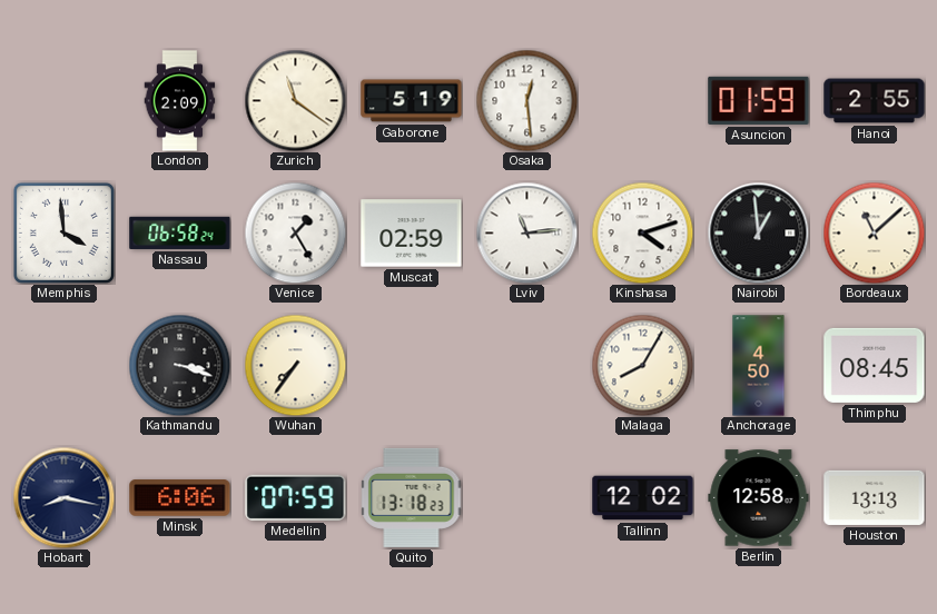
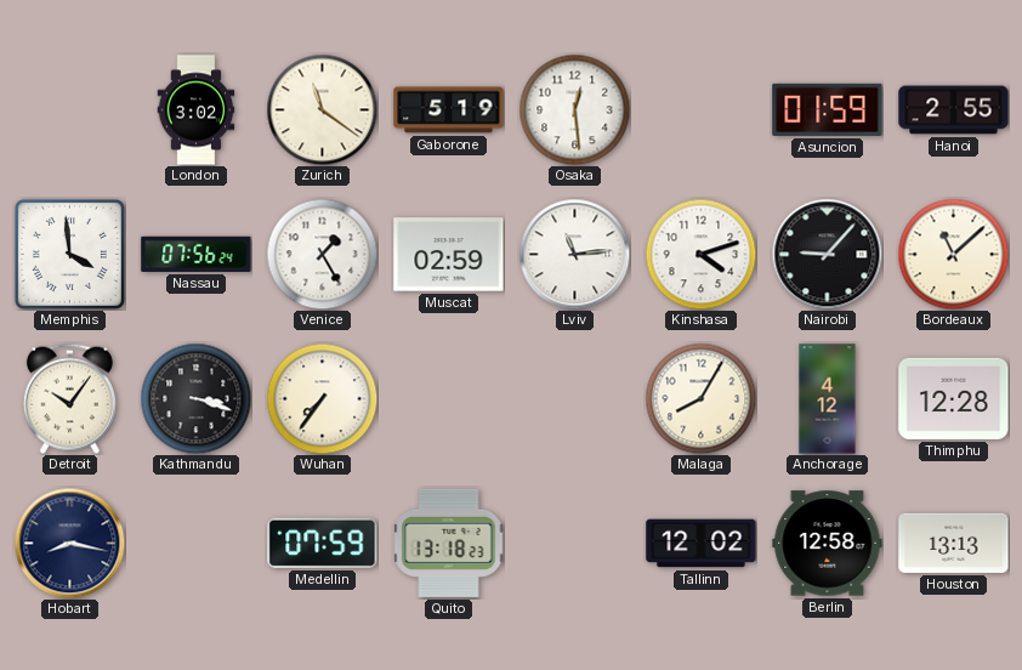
London: 2:09 -> 3:02 (197, 110)
Nassau: 06:58 -> 07:56 (197, 254)
Nairobi: 12:59 -> 9:07 (827, 254)
Detroit: none -> 10:06 (69, 398)
Anchorage: 4:50 -> 4:12 (828, 399)
Thimphu: 08:45 -> 12:28 (954, 398)
Minsk: 6:06 -> none (180, 498)
